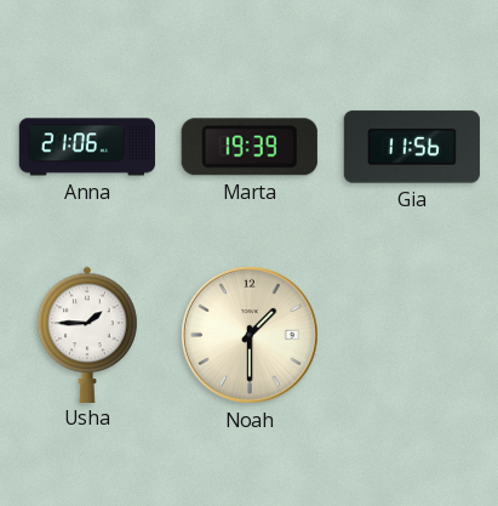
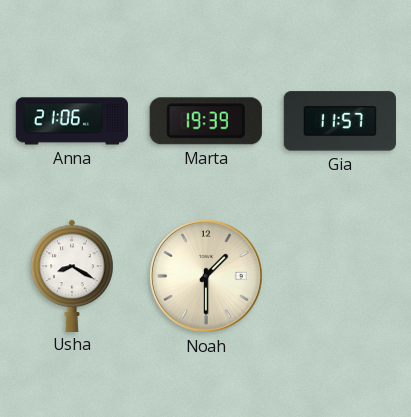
Gia: 11:56 -> 11:57 (340, 121)
Usha: 1:45 -> 8:20 (72, 275)
